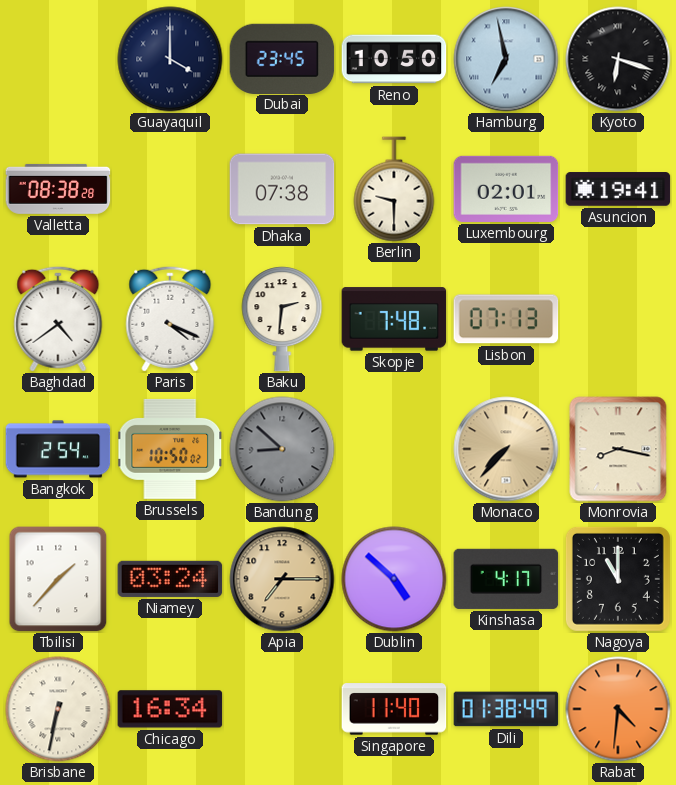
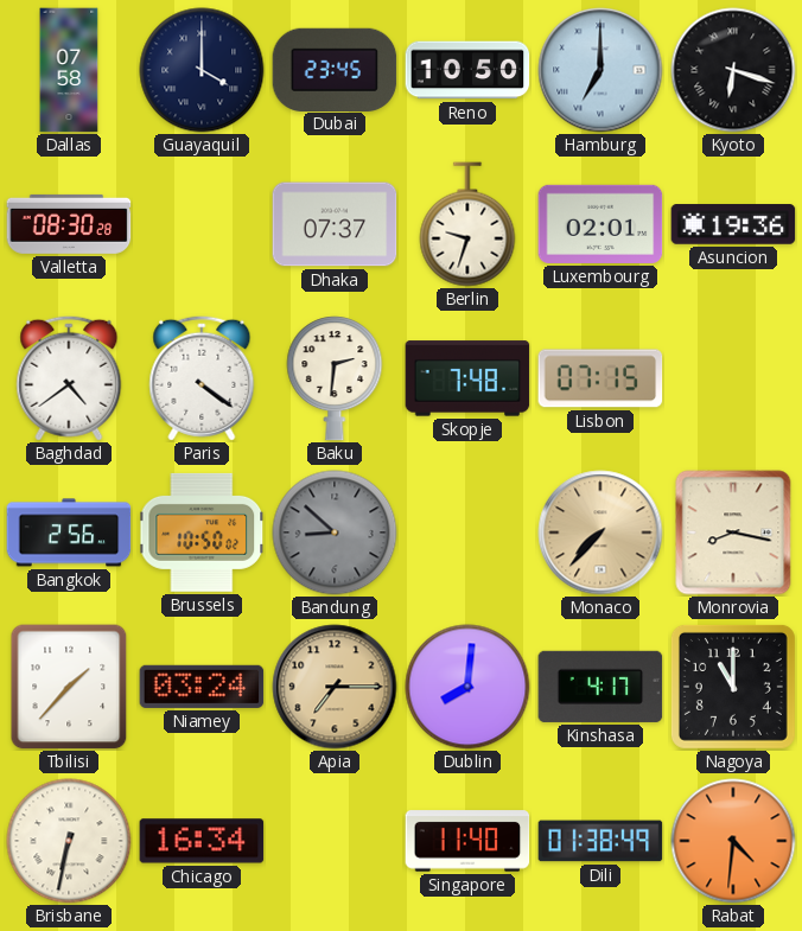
Dallas: none -> 07:58 (69, 70)
Hamburg: 6:58 -> 7:00 (600, 70)
Valletta: 08:38 -> 08:30 (69, 224)
Dhaka: 07:38 -> 07:37 (335, 224)
Berlin: 9:30 -> 9:33 (467, 224)
Asuncion: 19:41 -> 19:36 (733, 224)
Paris: 4:19 -> 4:21 (202, 378)
Lisbon: 07:13 -> 07:15 (600, 378)
Bangkok: 2:54 -> 2:56 (69, 533)
Dublin: 4:52 -> 8:01 (467, 687)
